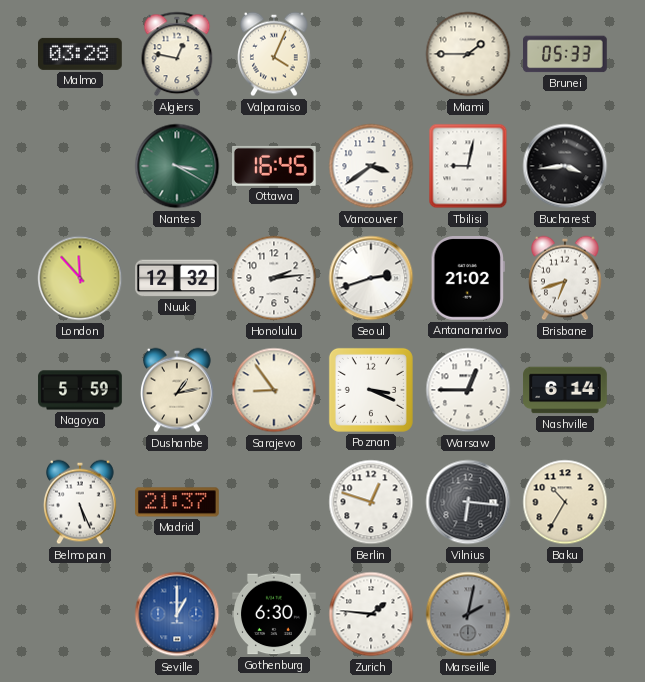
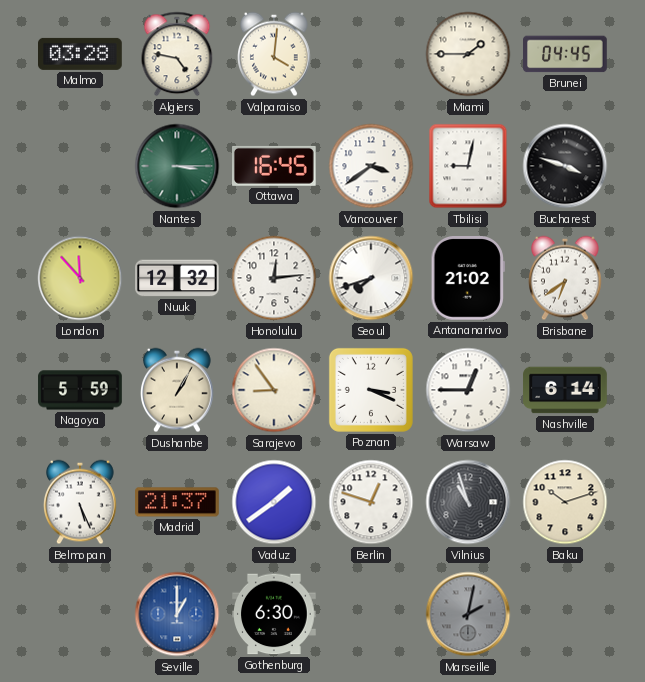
Algiers: 12:47 -> 4:47 (177, 54)
Valparaiso: 4:04 -> 4:01 (275, 54)
Brunei: 05:33 -> 04:45 (566, 54)
Nantes: 3:20 -> 3:15 (177, 166)
Bucharest: 3:44 -> 3:48 (565, 166)
Honolulu: 2:14 -> 12:14 (274, 278)
Seoul: 2:42 -> 7:42 (371, 278)
Brisbane: 6:42 -> 6:39 (566, 278)
Dushanbe: 1:13 -> 1:05 (178, 390)
Vaduz: none -> 1:39 (274, 502)
Vilnius: 6:16 -> 10:57 (468, 502)
Baku: 10:35 -> 10:12 (565, 502)
Zurich: 1:46 -> none (371, 614)
